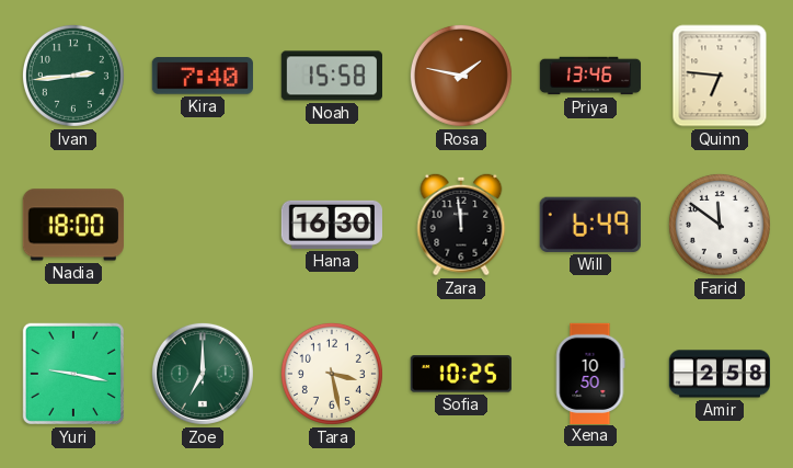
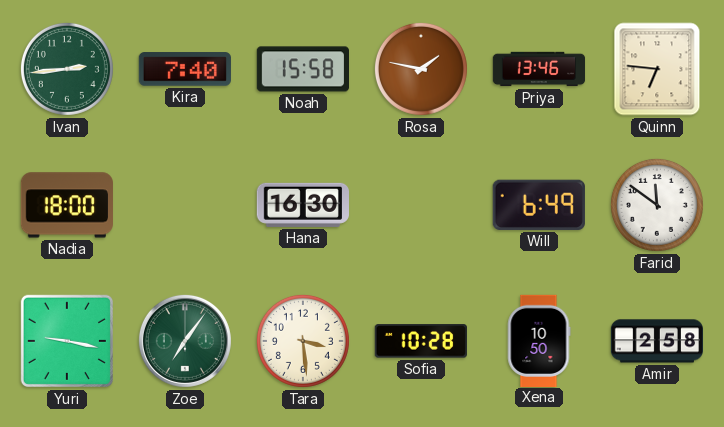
Zara: 11:59 -> none (461, 225)
Zoe: 7:00 -> 7:06 (185, 341)
Tara: 3:28 -> 3:29 (303, 341)
Sofia: 10:25 -> 10:28 (421, 341)
